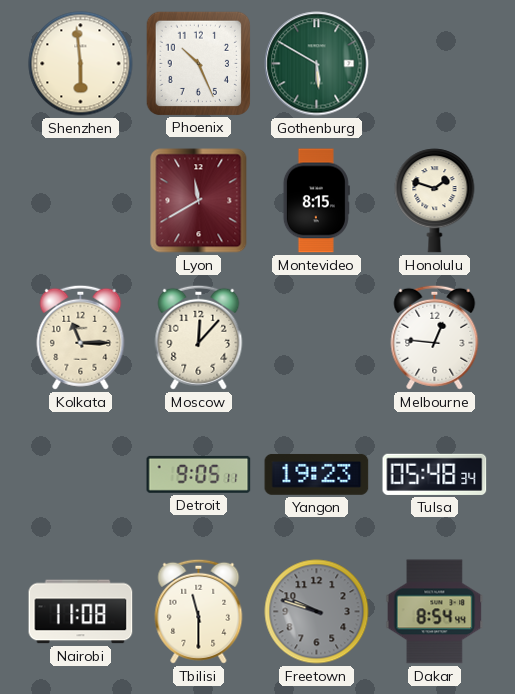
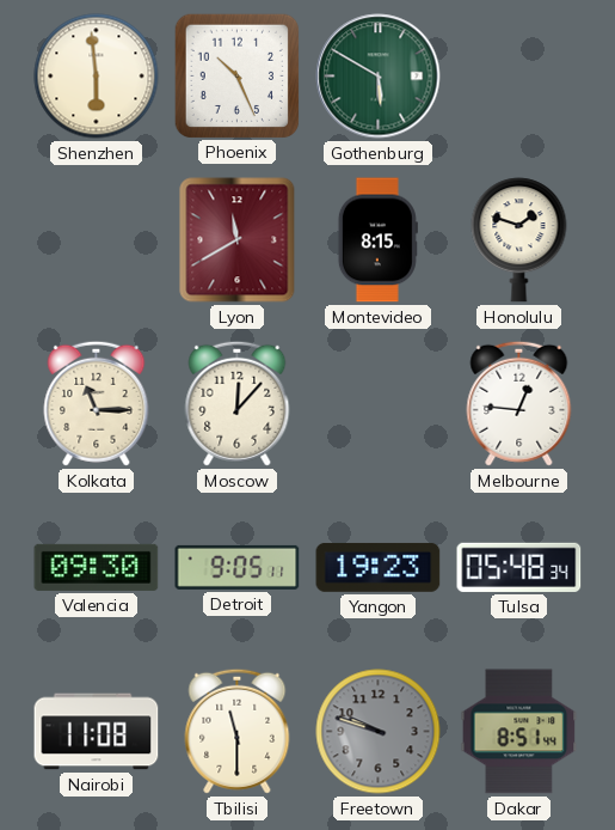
Valencia: none -> 09:30 (97, 567)
Dakar: 8:54 -> 8:51 (519, 732)
